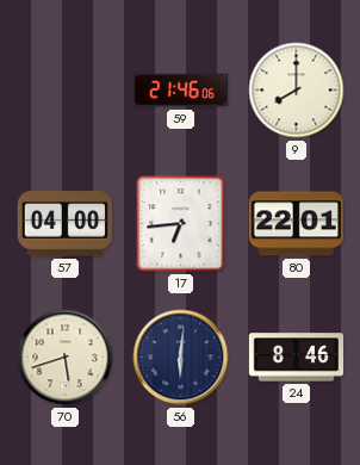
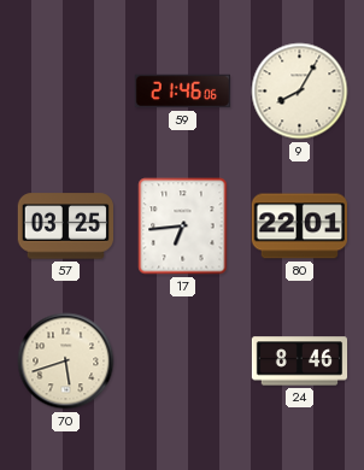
9: 8:00 -> 8:05 (300, 92)
57: 04:00 -> 03:25 (65, 227)
56: 6:01 -> none (181, 358)
